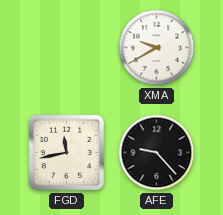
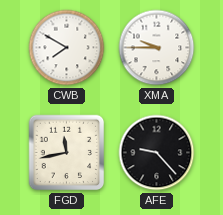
CWB: none -> 7:50 (67, 48)
XMA: 9:40 -> 9:45 (157, 48)
